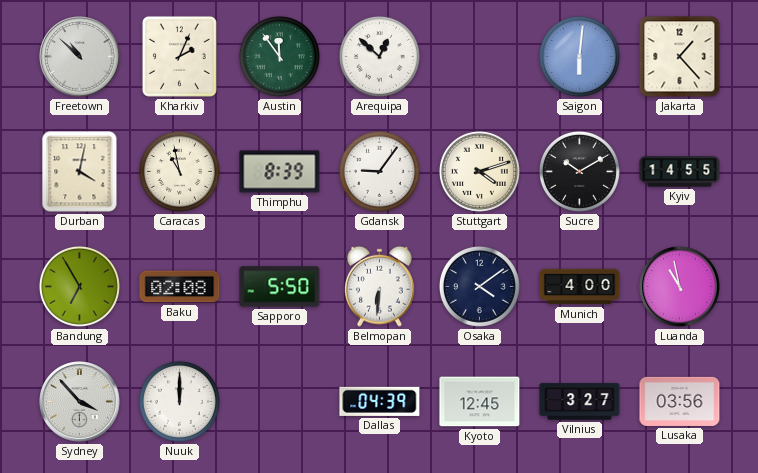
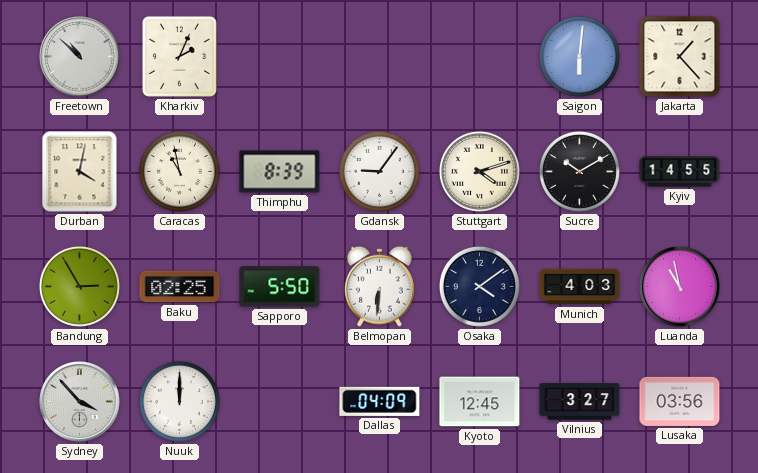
Austin: 11:54 -> none (279, 56)
Arequipa: 12:52 -> none (379, 56)
Bandung: 6:55 -> 2:55 (79, 286)
Baku: 02:08 -> 02:25 (180, 287)
Munich: 4:00 -> 4:03 (580, 287)
Dallas: 04:39 -> 04:09 (380, 401)
